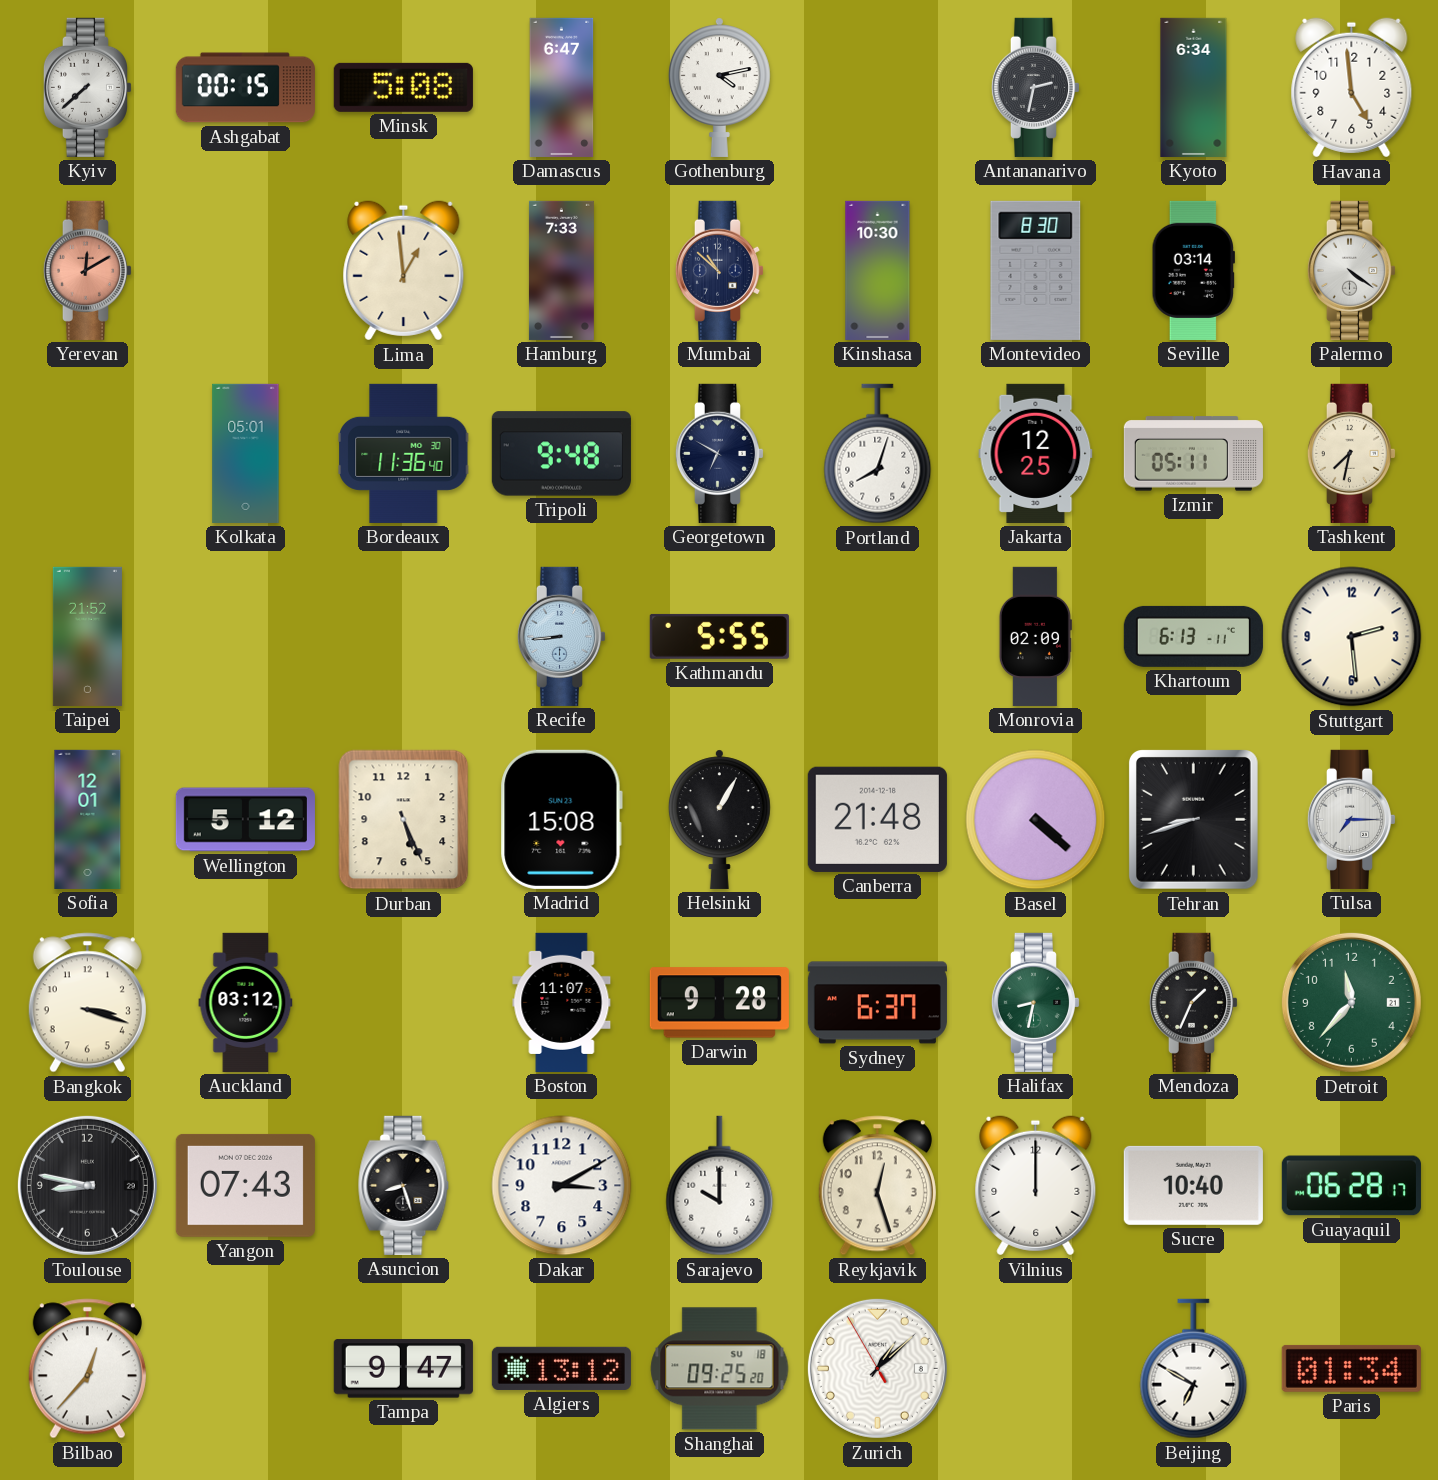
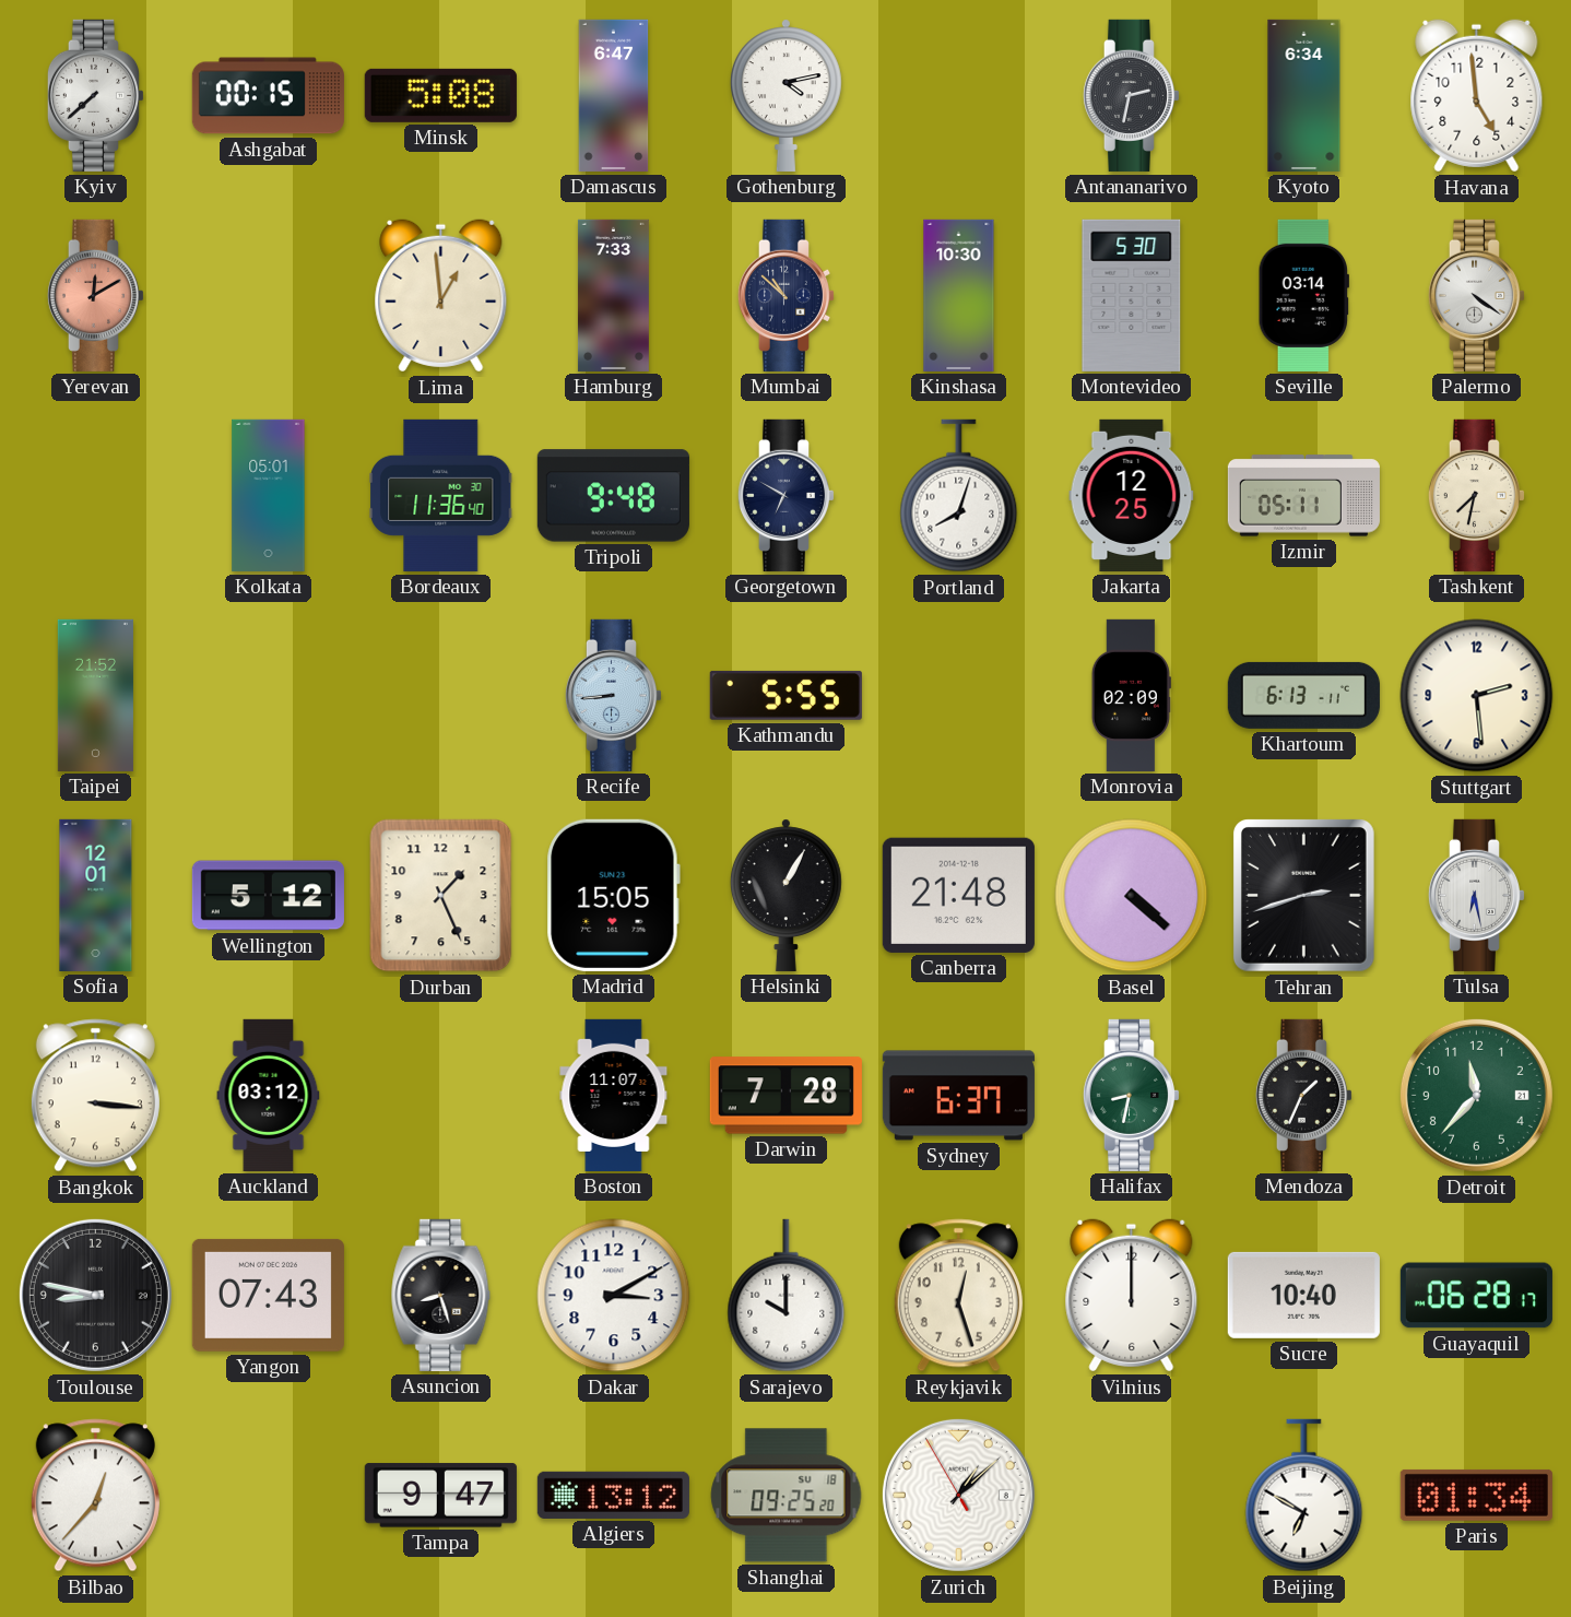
Montevideo: 8:30 -> 5:30 (1132, 295)
Durban: 5:26 -> 1:26 (441, 896)
Madrid: 15:08 -> 15:05 (613, 895)
Tehran: 8:42 -> 2:42 (1303, 896)
Tulsa: 7:15 -> 6:28 (1476, 895)
Bangkok: 3:18 -> 3:16 (95, 1096)
Darwin: 9:28 -> 7:28 (785, 1096)
